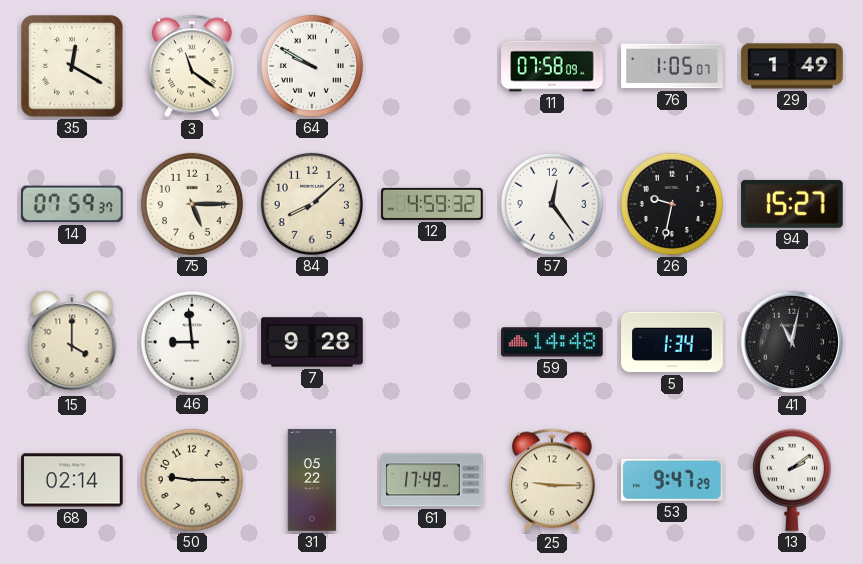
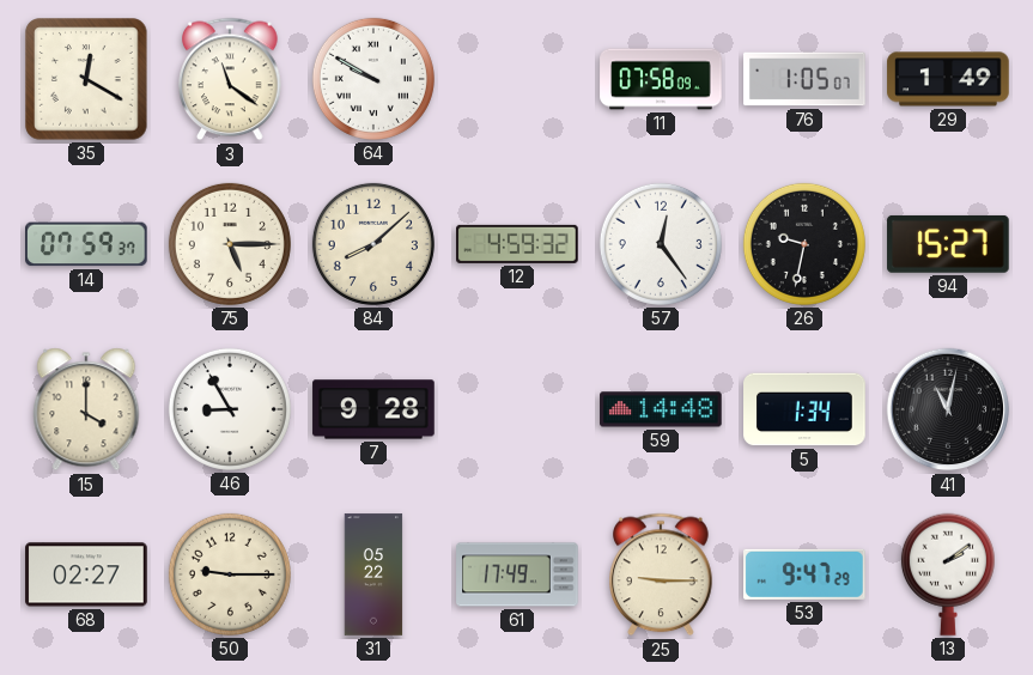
46: 8:59 -> 8:55 (230, 409)
68: 02:14 -> 02:27 (86, 574)
